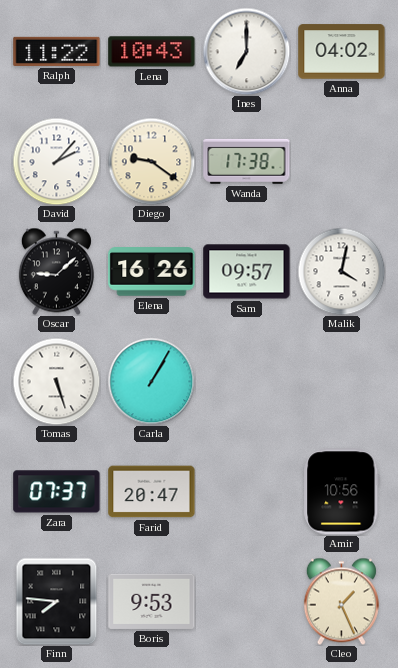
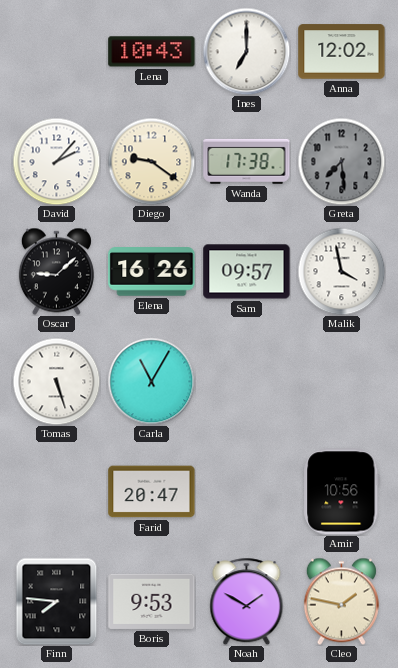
Ralph: 11:22 -> none (57, 51)
Anna: 04:02 -> 12:02 (342, 52)
Greta: none -> 7:29 (341, 161)
Malik: 4:02 -> 3:58 (341, 271)
Carla: 1:05 -> 11:05 (151, 381)
Zara: 07:37 -> none (57, 492)
Noah: none -> 1:50 (247, 601)
Cleo: 1:26 -> 1:47 (341, 601)
